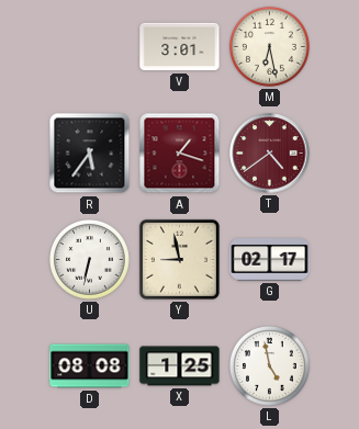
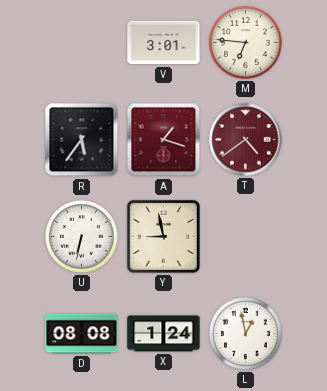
M: 6:28 -> 6:46 (245, 42)
G: 02:17 -> none (270, 260)
X: 1:25 -> 1:24 (164, 334)
L: 4:58 -> 12:58 (245, 333)
